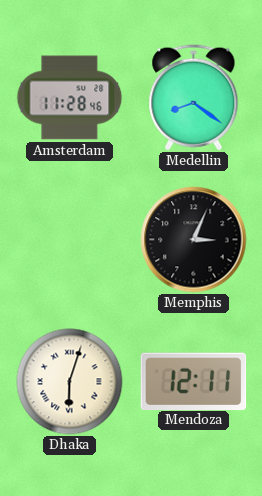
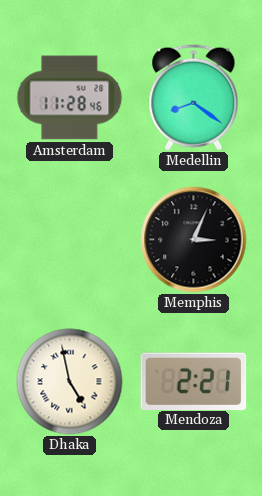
Dhaka: 6:03 -> 4:58 (70, 382)
Mendoza: 12:11 -> 2:21 (194, 381)
